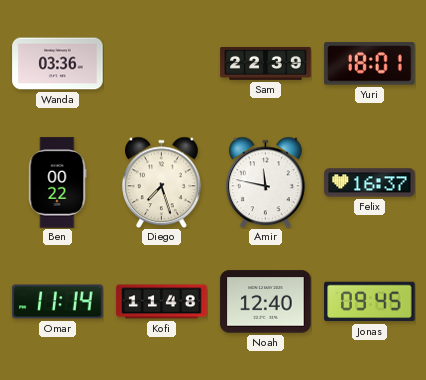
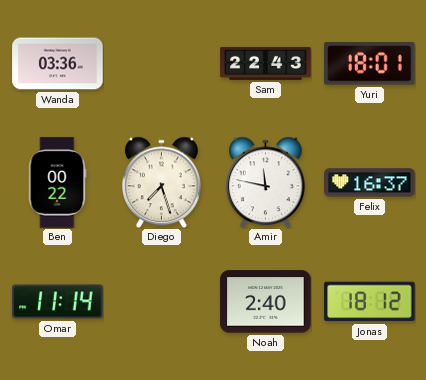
Sam: 22:39 -> 22:43 (266, 63)
Kofi: 11:48 -> none (162, 302)
Noah: 12:40 -> 2:40 (266, 302)
Jonas: 09:45 -> 18:12 (370, 302)
